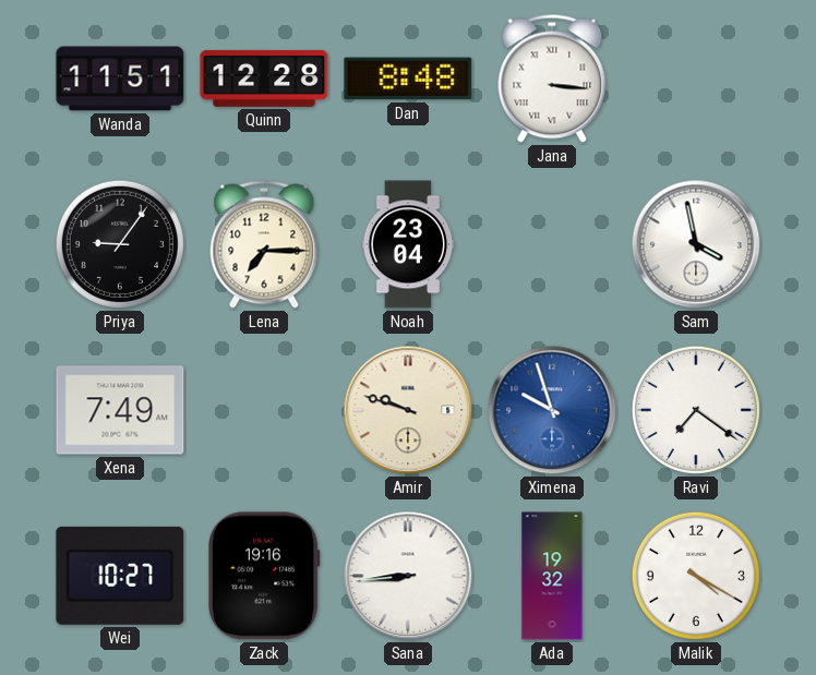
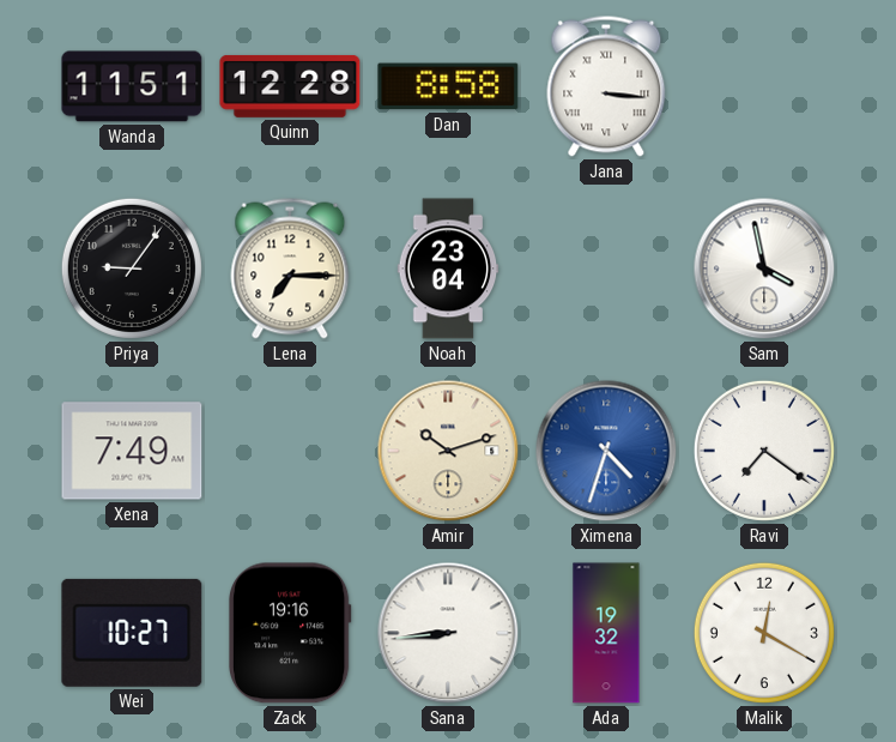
Dan: 8:48 -> 8:58 (448, 86)
Amir: 9:48 -> 10:12 (448, 451)
Ximena: 9:57 -> 4:33 (606, 451)
Malik: 4:20 -> 12:20 (764, 633)
